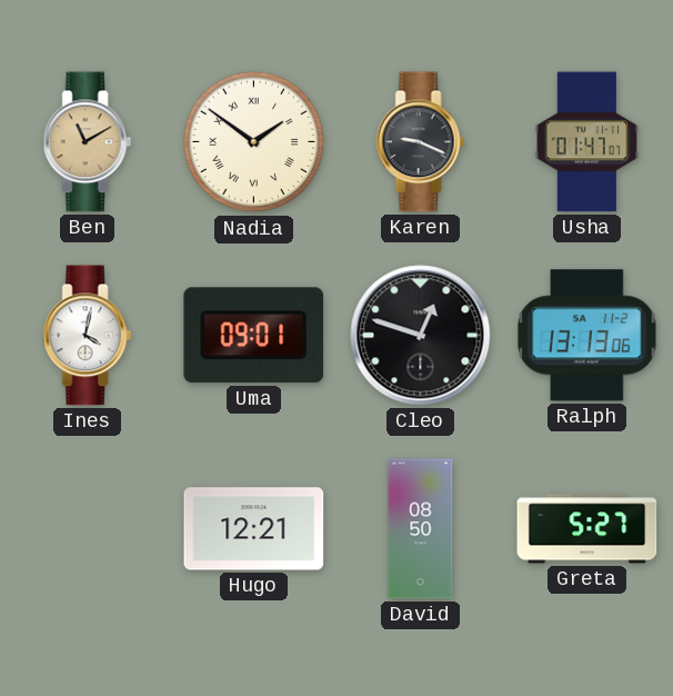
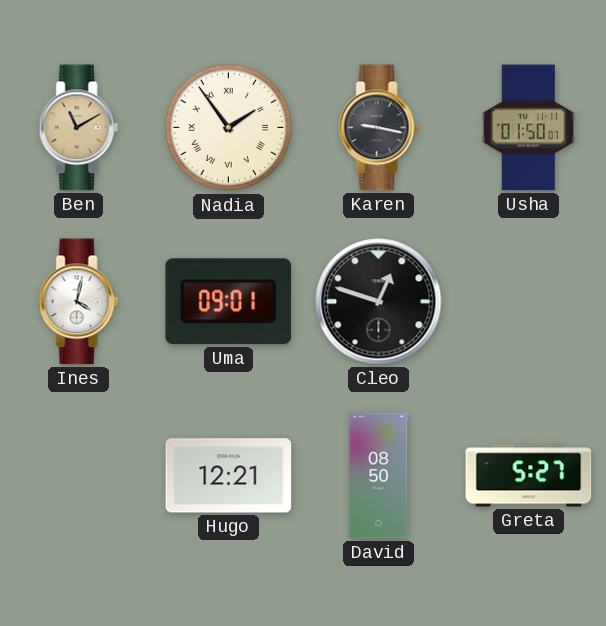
Nadia: 1:51 -> 1:54 (229, 128)
Karen: 9:19 -> 9:17 (379, 128)
Usha: 01:47 -> 01:50 (529, 128)
Ralph: 13:13 -> none (587, 336)
